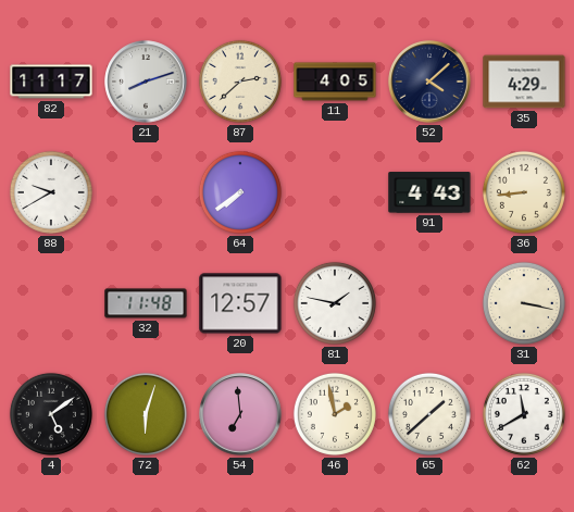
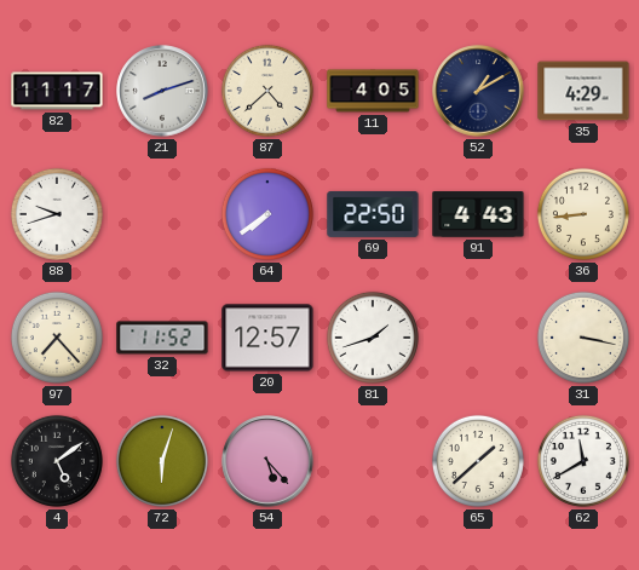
87: 2:38 -> 4:38 (267, 91)
52: 4:08 -> 1:10 (478, 91)
88: 9:40 -> 9:42 (57, 214)
69: none -> 22:50 (373, 214)
97: none -> 7:23 (57, 338)
32: 11:48 -> 11:52 (162, 338)
81: 1:47 -> 1:42 (373, 338)
54: 6:59 -> 5:23 (267, 461)
46: 1:58 -> none (335, 414)
